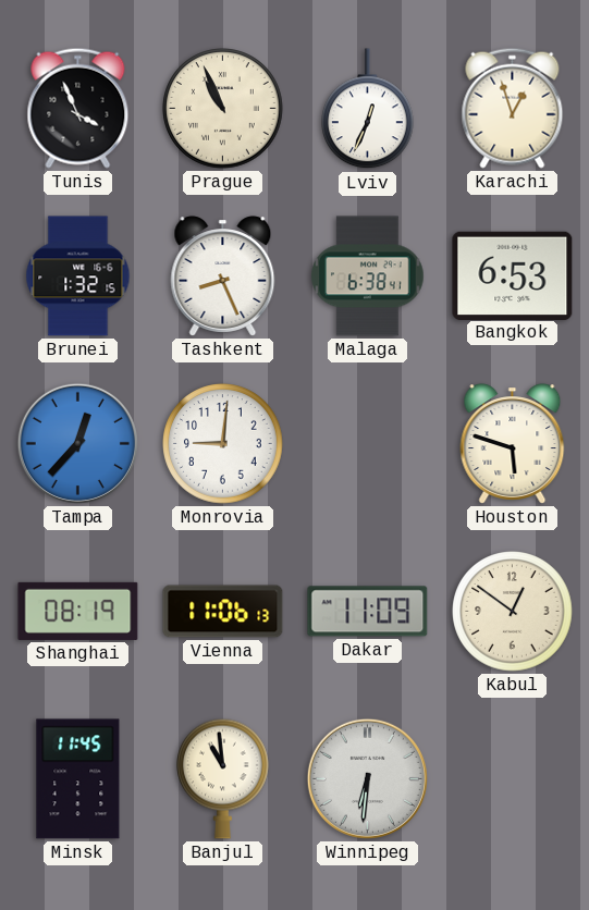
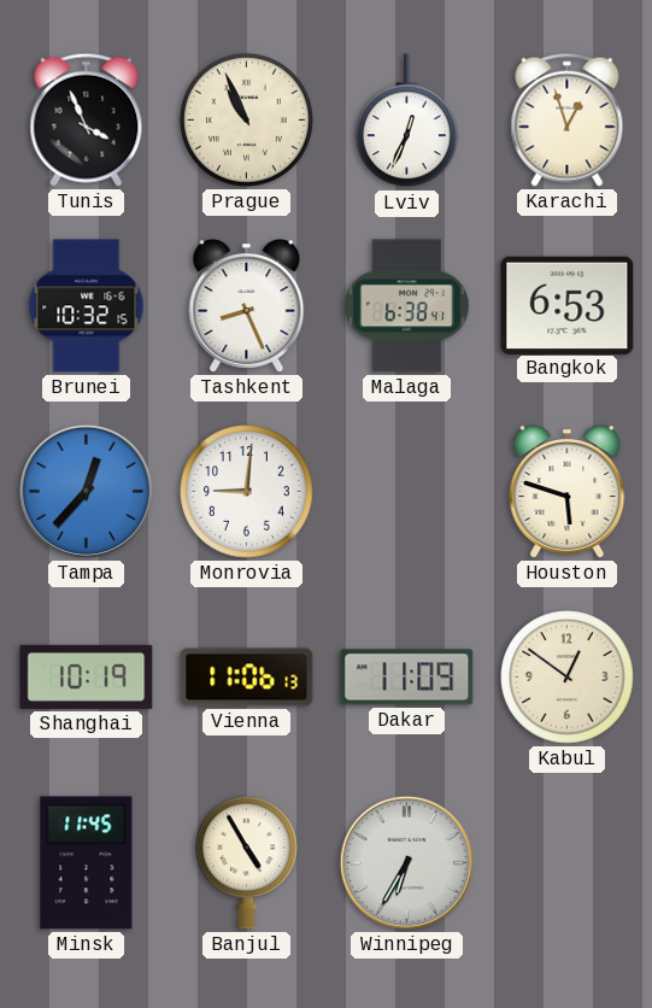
Brunei: 1:32 -> 10:32 (87, 306)
Shanghai: 08:19 -> 10:19 (87, 676)
Banjul: 10:59 -> 4:55 (247, 862)
Winnipeg: 6:31 -> 6:35 (406, 862)
